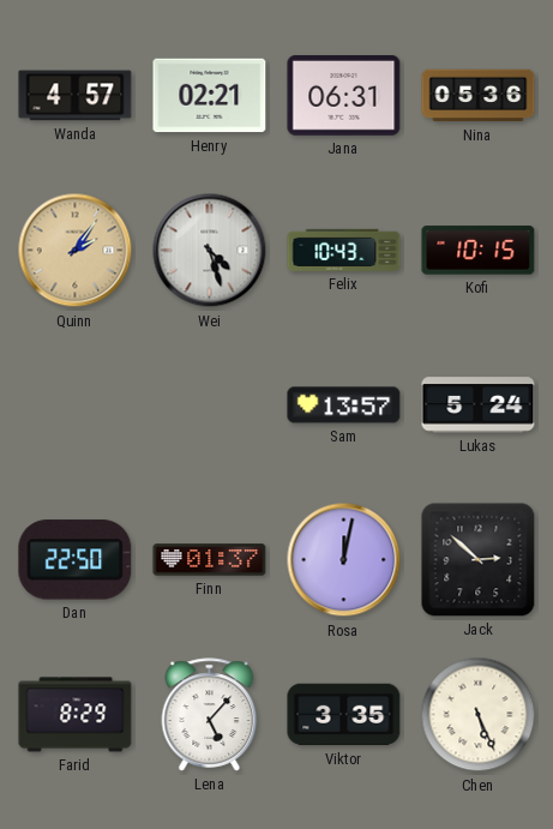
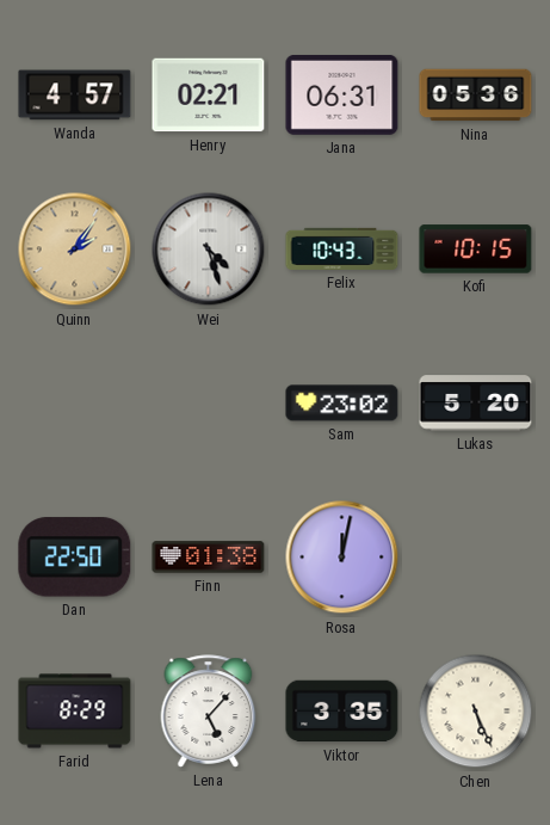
Sam: 13:57 -> 23:02 (342, 404)
Lukas: 5:24 -> 5:20 (476, 404)
Finn: 01:37 -> 01:38 (209, 558)
Jack: 2:52 -> none (479, 560)
